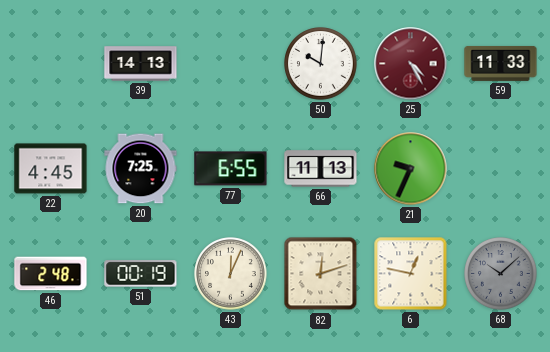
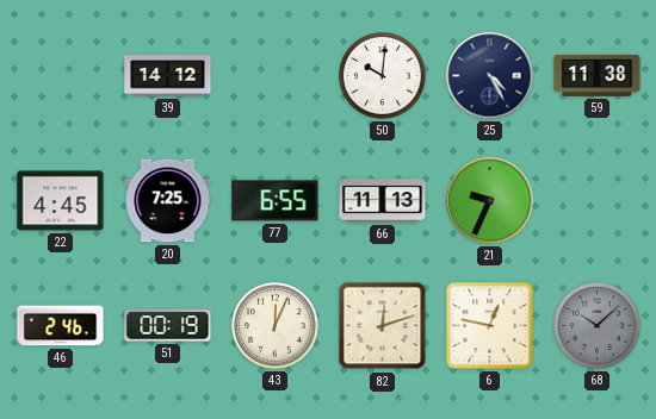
39: 14:13 -> 14:12 (168, 76)
25 dial: burgundy -> navy (490, 76)
59: 11:33 -> 11:38 (598, 75)
46: 2:48 -> 2:46 (61, 326)
